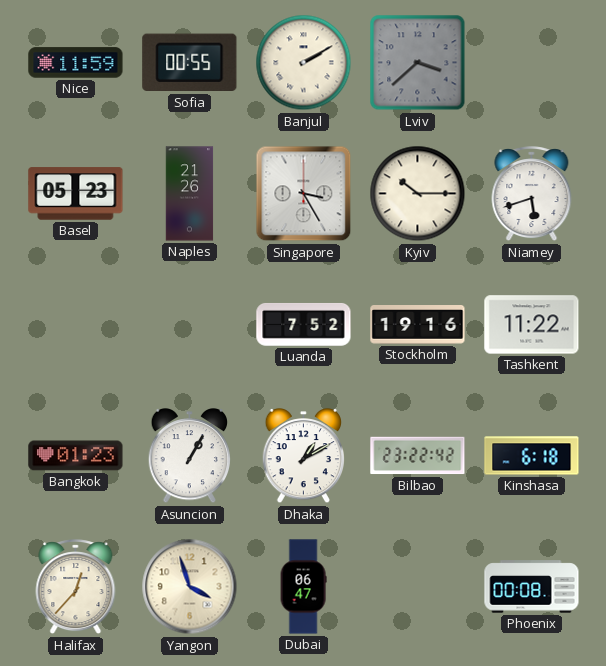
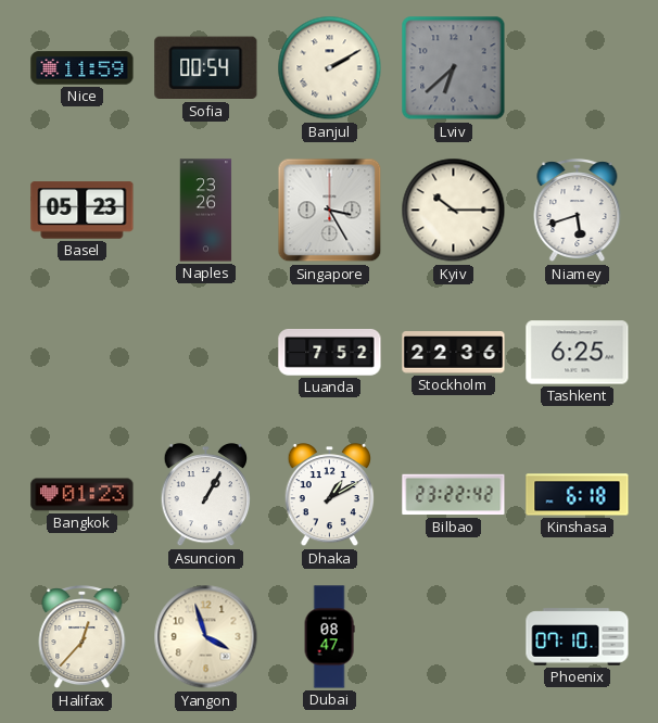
Sofia: 00:55 -> 00:54 (206, 68)
Lviv: 3:38 -> 6:38 (454, 68)
Naples: 21:26 -> 23:26 (206, 211)
Stockholm: 19:16 -> 22:36 (454, 353)
Tashkent: 11:22 -> 6:25 (578, 353)
Dubai: 06:47 -> 08:47 (329, 637)
Phoenix: 00:08 -> 07:10 (578, 637)
